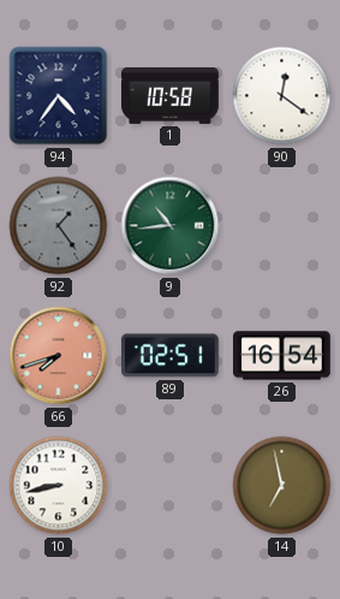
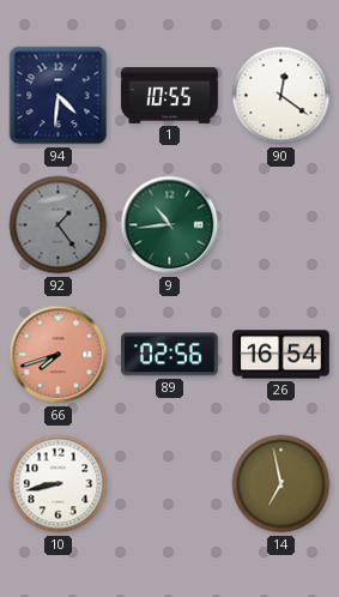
94: 4:36 -> 4:31 (59, 96)
1: 10:58 -> 10:55 (170, 96)
89: 02:51 -> 02:56 (169, 355)
